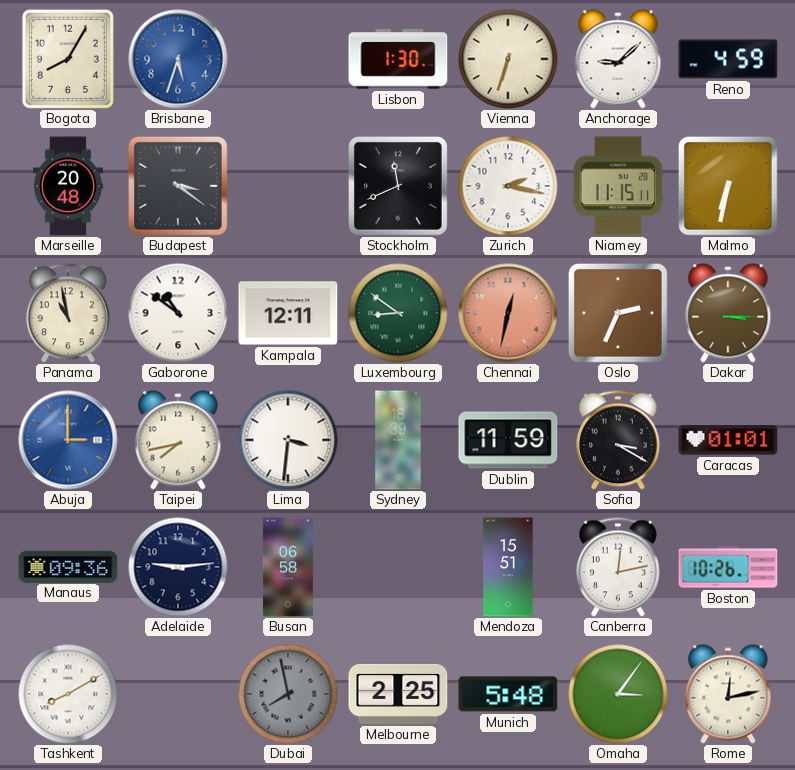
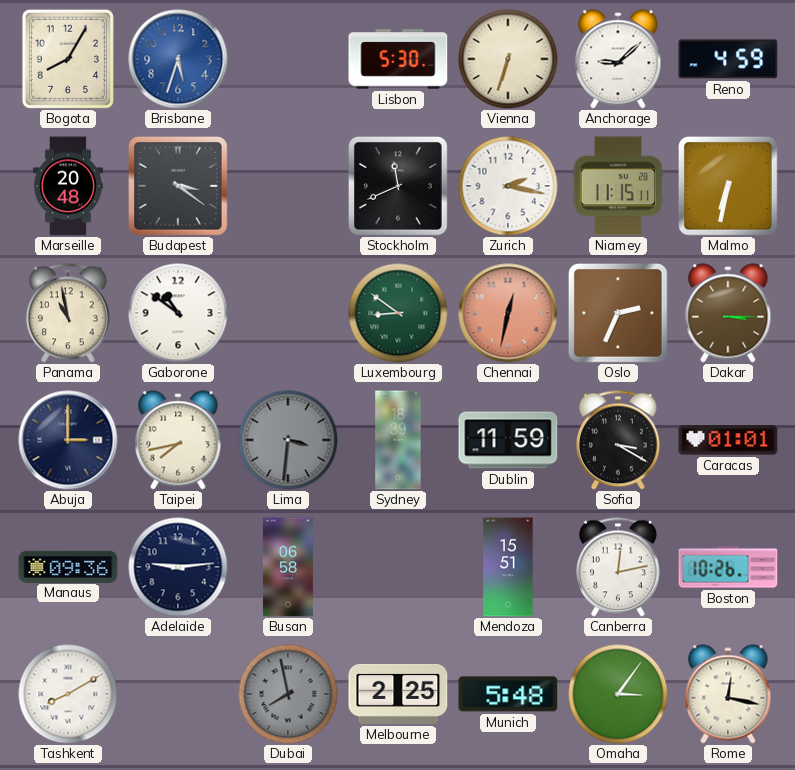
Lisbon: 1:30 -> 5:30 (398, 59)
Kampala: 12:11 -> none (288, 313)
Abuja dial: blue -> navy (68, 440)
Lima dial: white -> grey (288, 440)
Rome: 12:13 -> 12:17 (728, 694)
